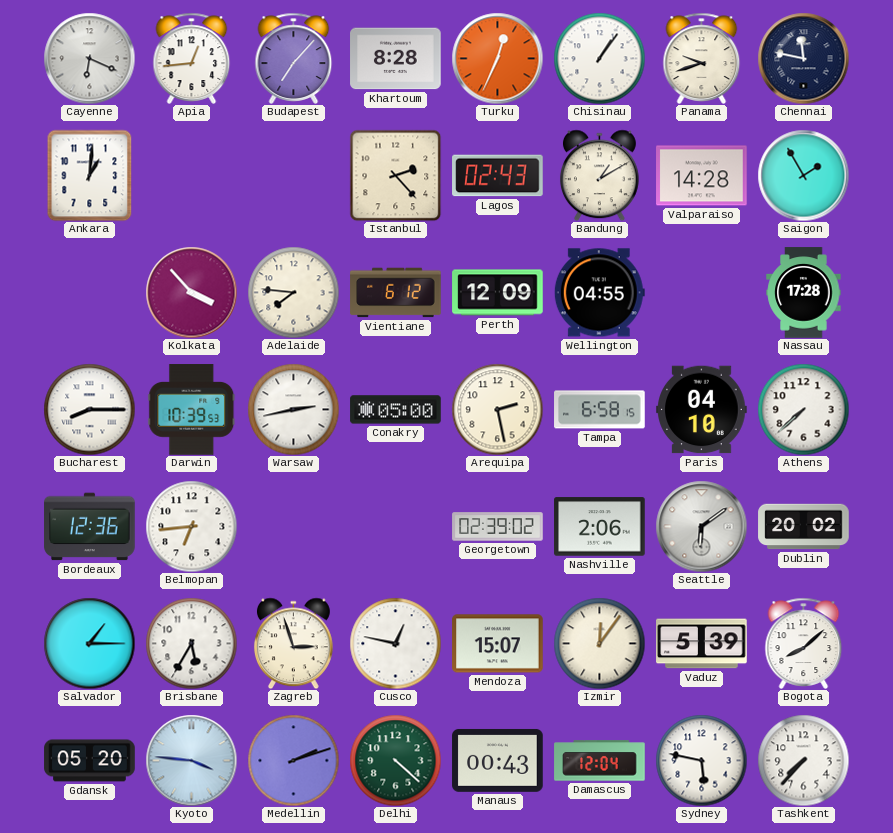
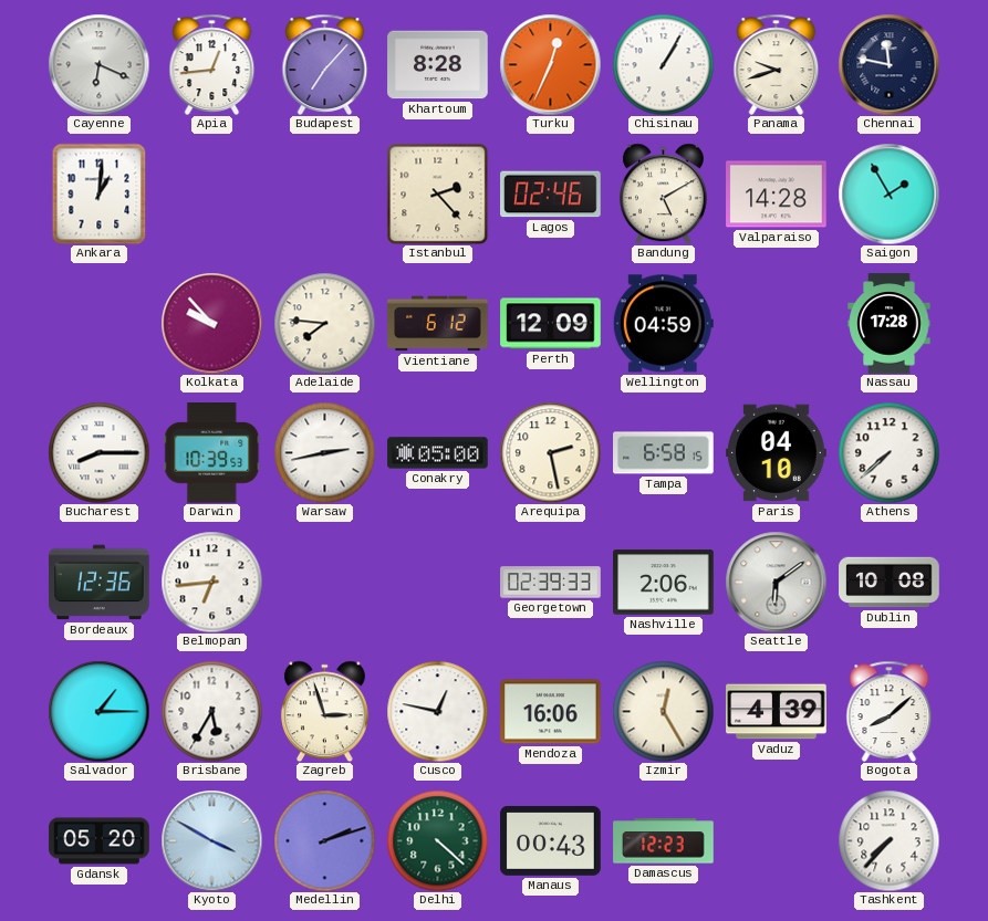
Chisinau: 1:06 -> 1:05 (663, 64)
Lagos: 02:43 -> 02:46 (551, 195)
Bandung: 1:10 -> 5:10 (663, 193)
Kolkata: 3:53 -> 9:53 (211, 323)
Wellington: 04:55 -> 04:59 (663, 324)
Georgetown: 02:39:02 -> 02:39:33 (551, 583)
Dublin: 20:02 -> 10:08 (890, 583)
Mendoza: 15:07 -> 16:06 (551, 712)
Izmir: 12:06 -> 12:25 (663, 711)
Vaduz: 5:39 -> 4:39 (777, 712)
Kyoto: 3:46 -> 3:50 (211, 840)
Damascus: 12:04 -> 12:23 (664, 841)
Sydney: 5:47 -> none (701, 760)
